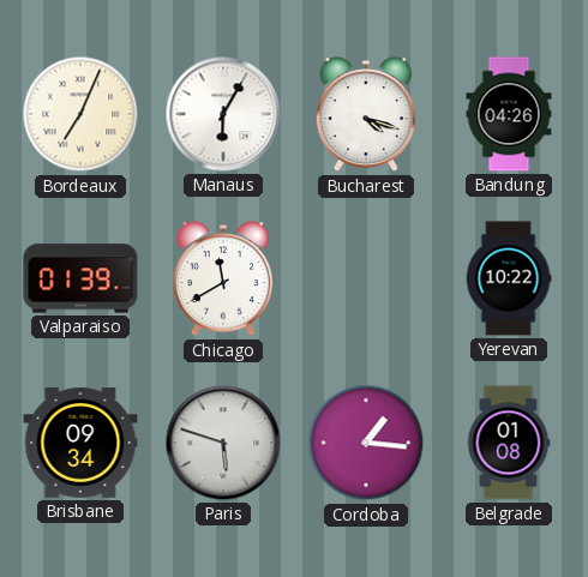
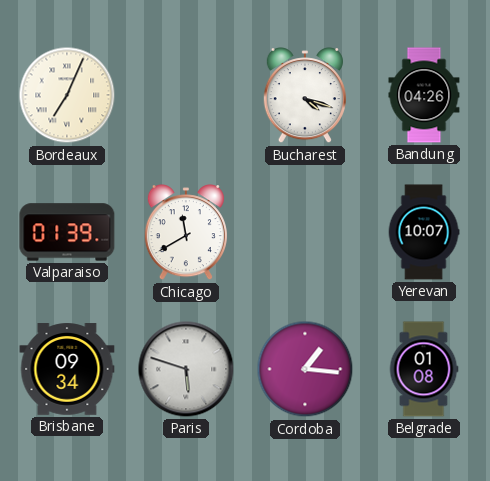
Manaus: 6:05 -> none (223, 114)
Yerevan: 10:22 -> 10:07 (424, 232)
